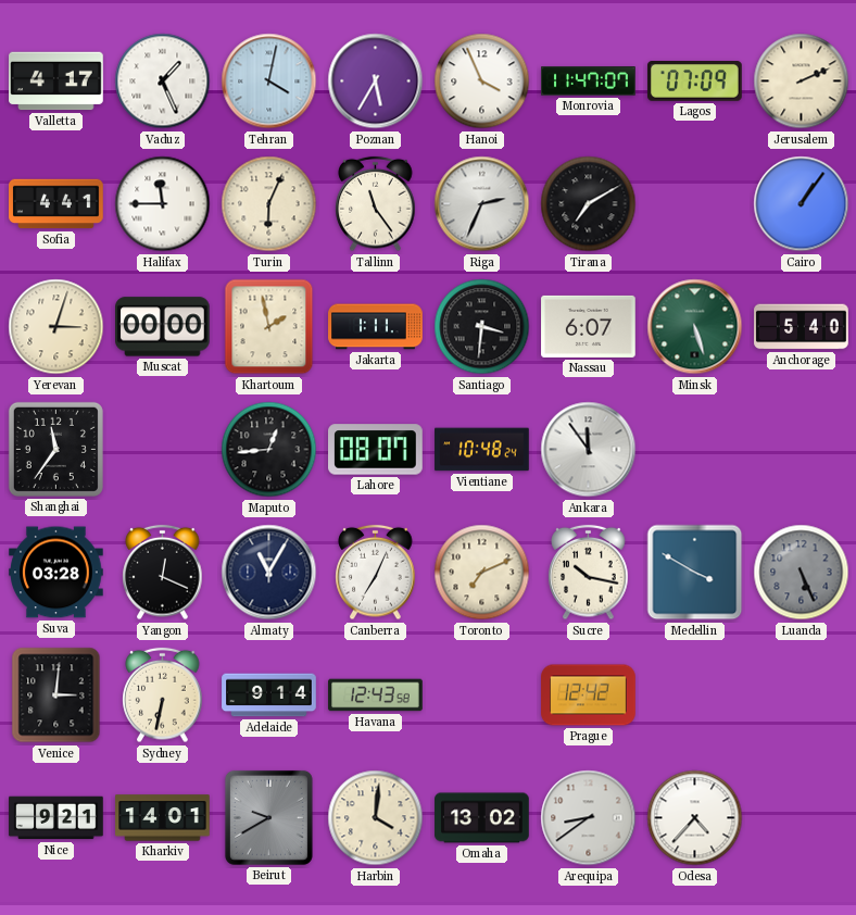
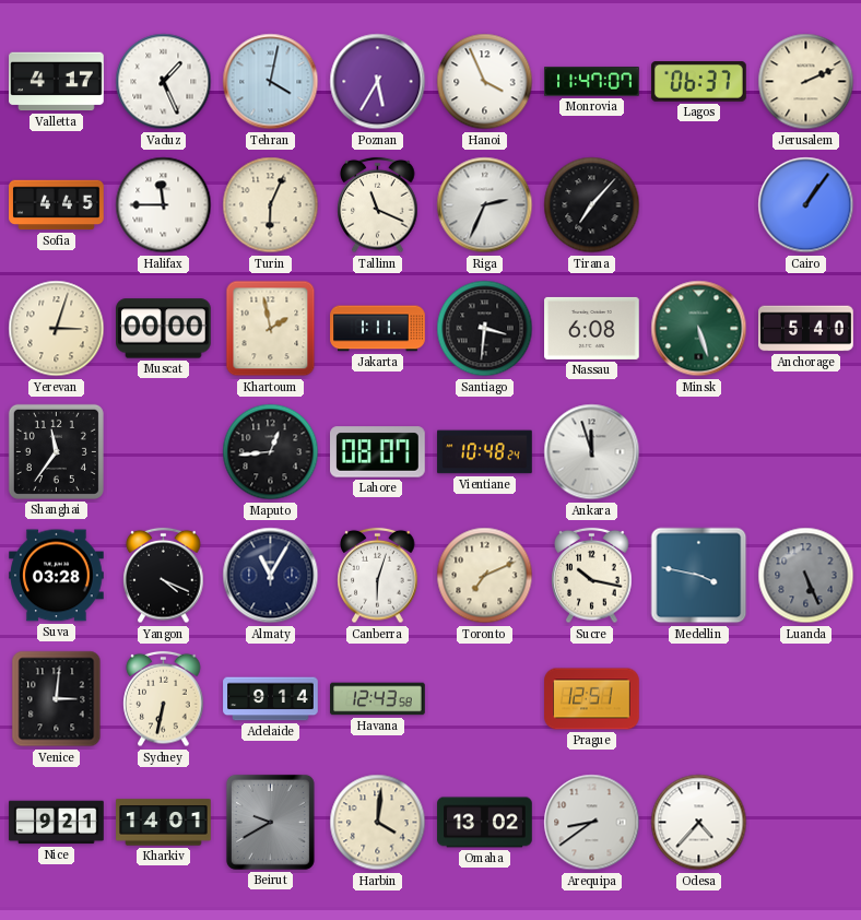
Lagos: 07:09 -> 06:37 (699, 82)
Sofia: 4:41 -> 4:45 (57, 205)
Tallinn: 11:24 -> 11:19 (378, 205)
Tirana: 7:10 -> 7:07 (592, 205)
Nassau: 6:07 -> 6:08 (592, 328)
Ankara: 11:54 -> 11:57 (592, 452)
Yangon: 12:19 -> 4:19 (164, 576)
Canberra: 7:04 -> 6:03 (378, 576)
Medellin: 3:50 -> 3:47 (699, 576)
Prague: 12:42 -> 12:51 (592, 699)
